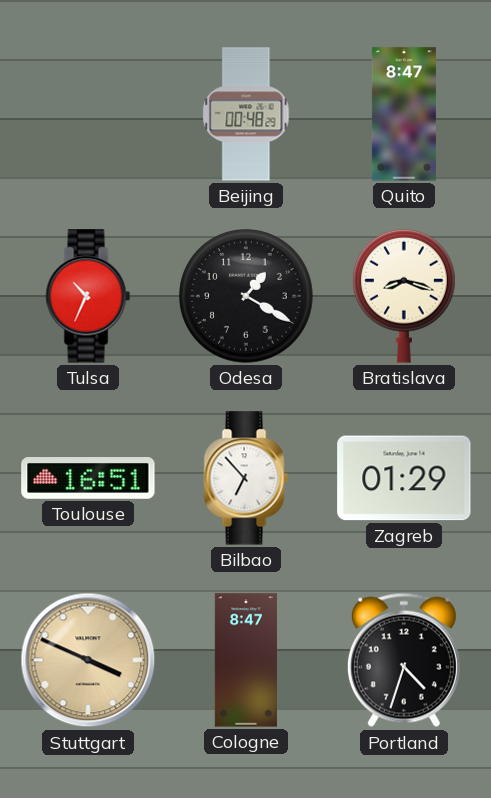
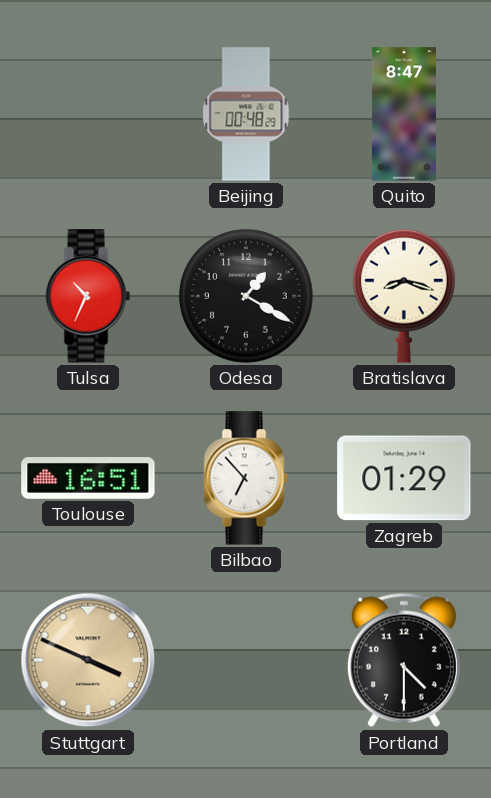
Cologne: 8:47 -> none (246, 660)
Portland: 4:33 -> 4:30 (404, 660)
